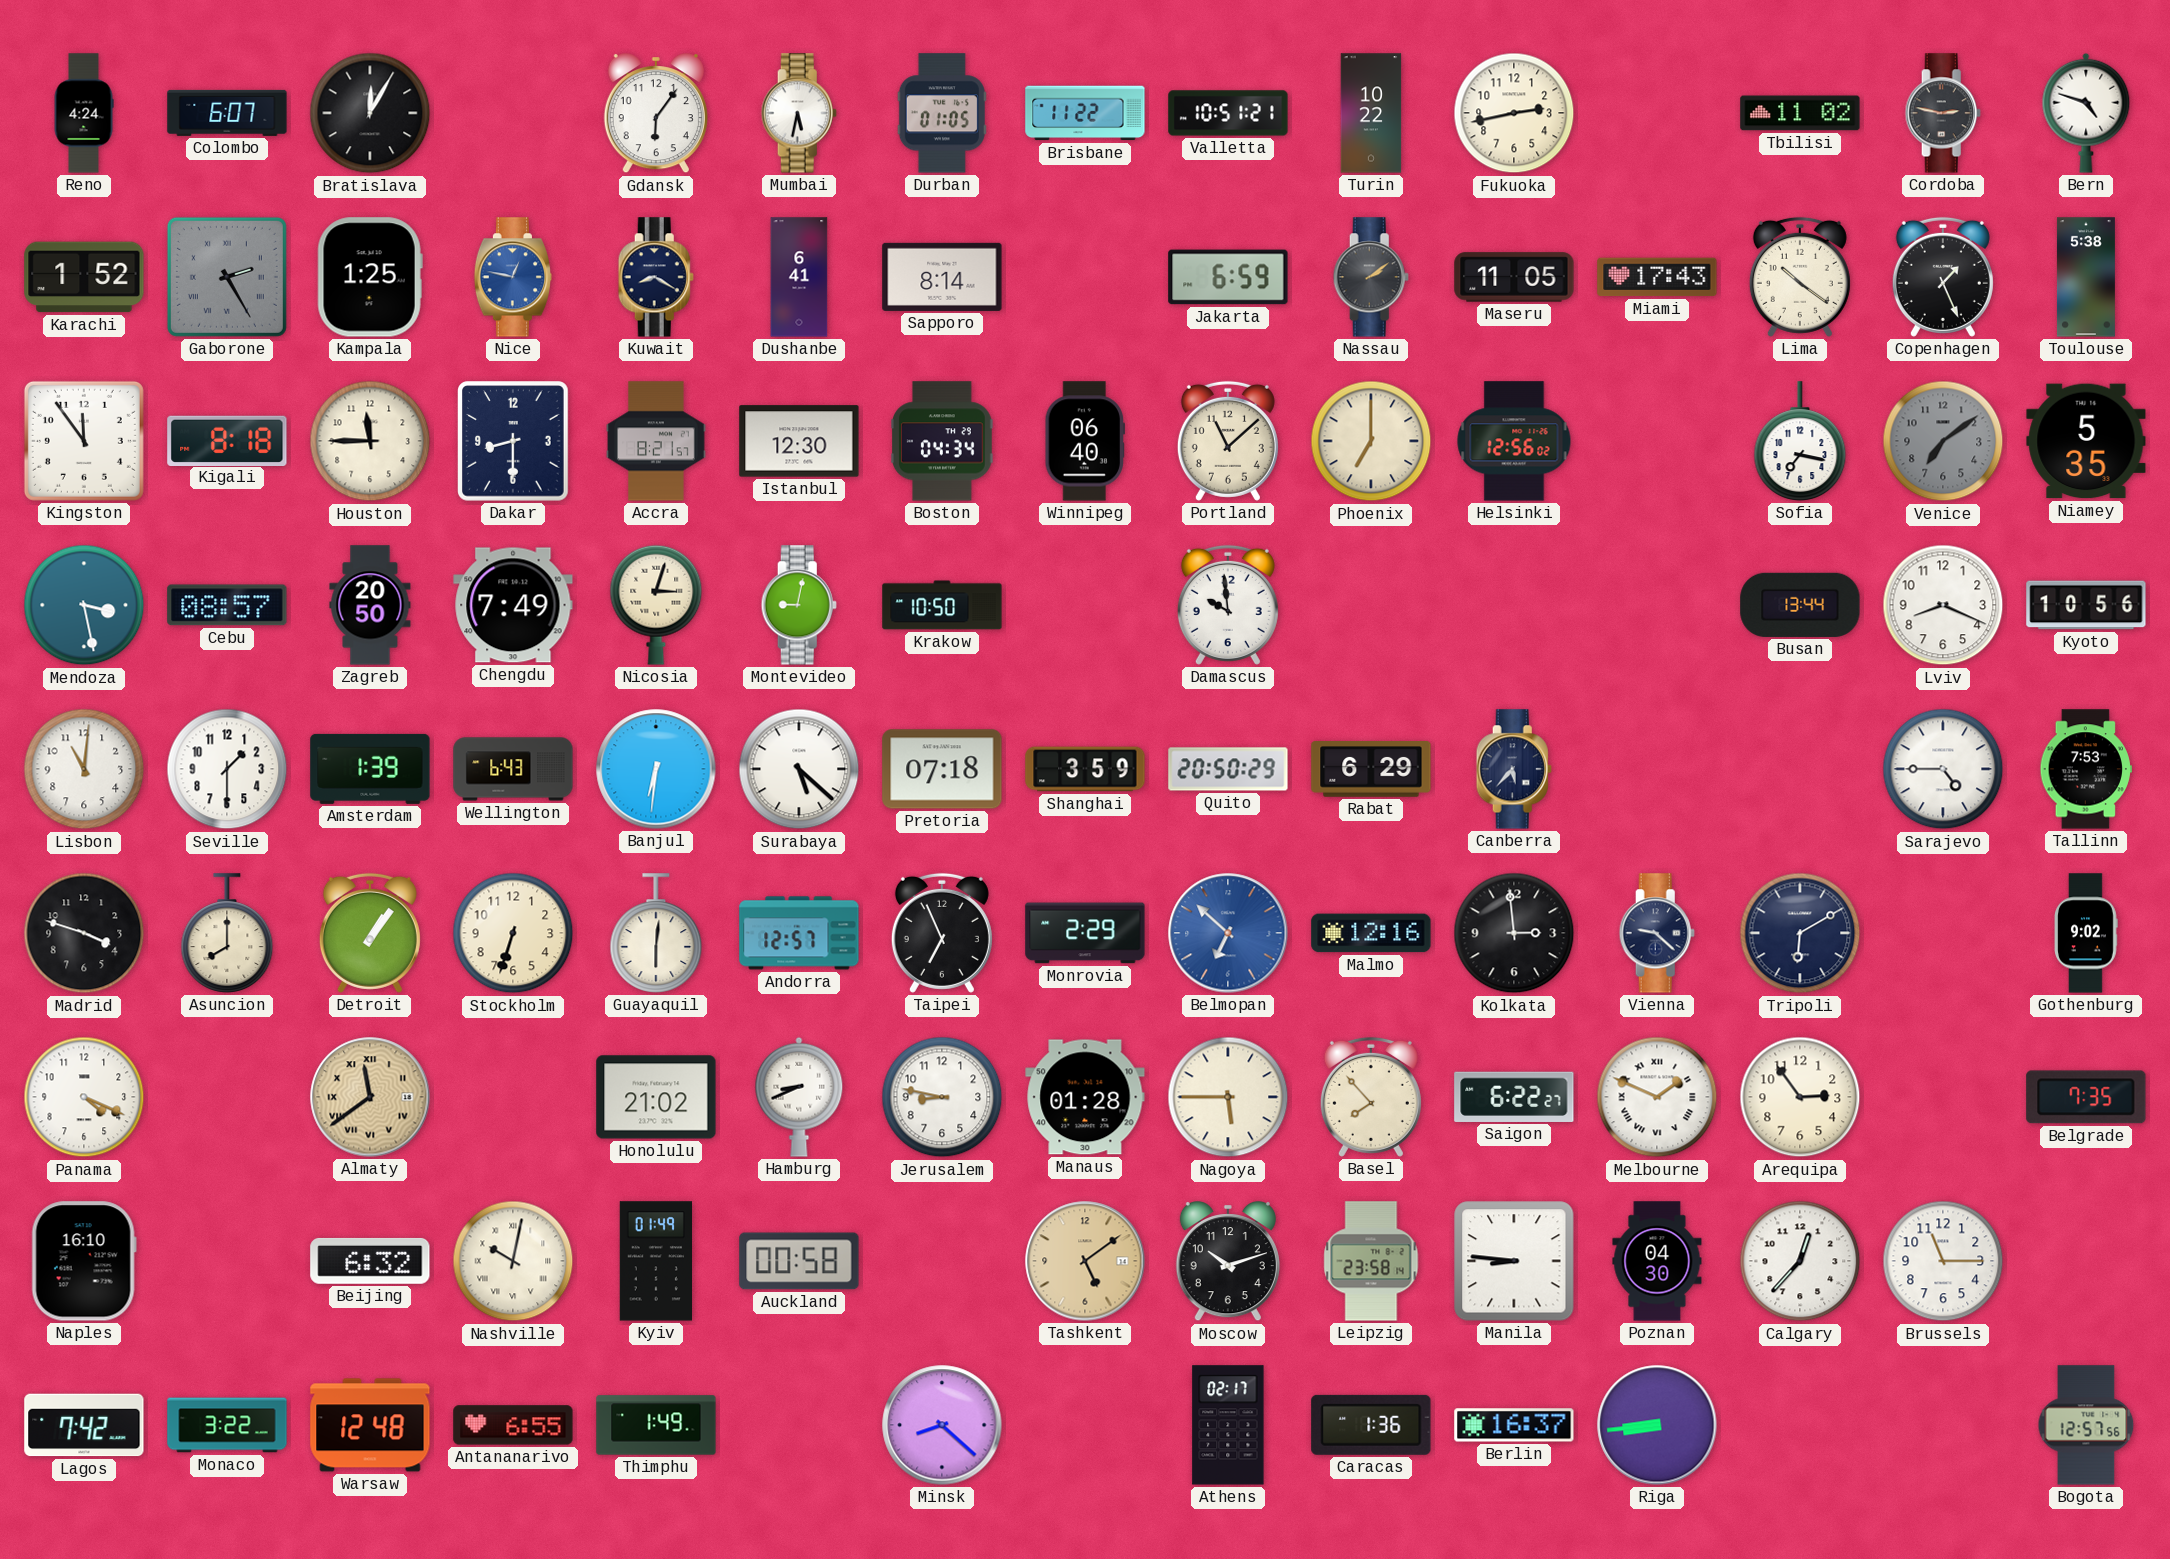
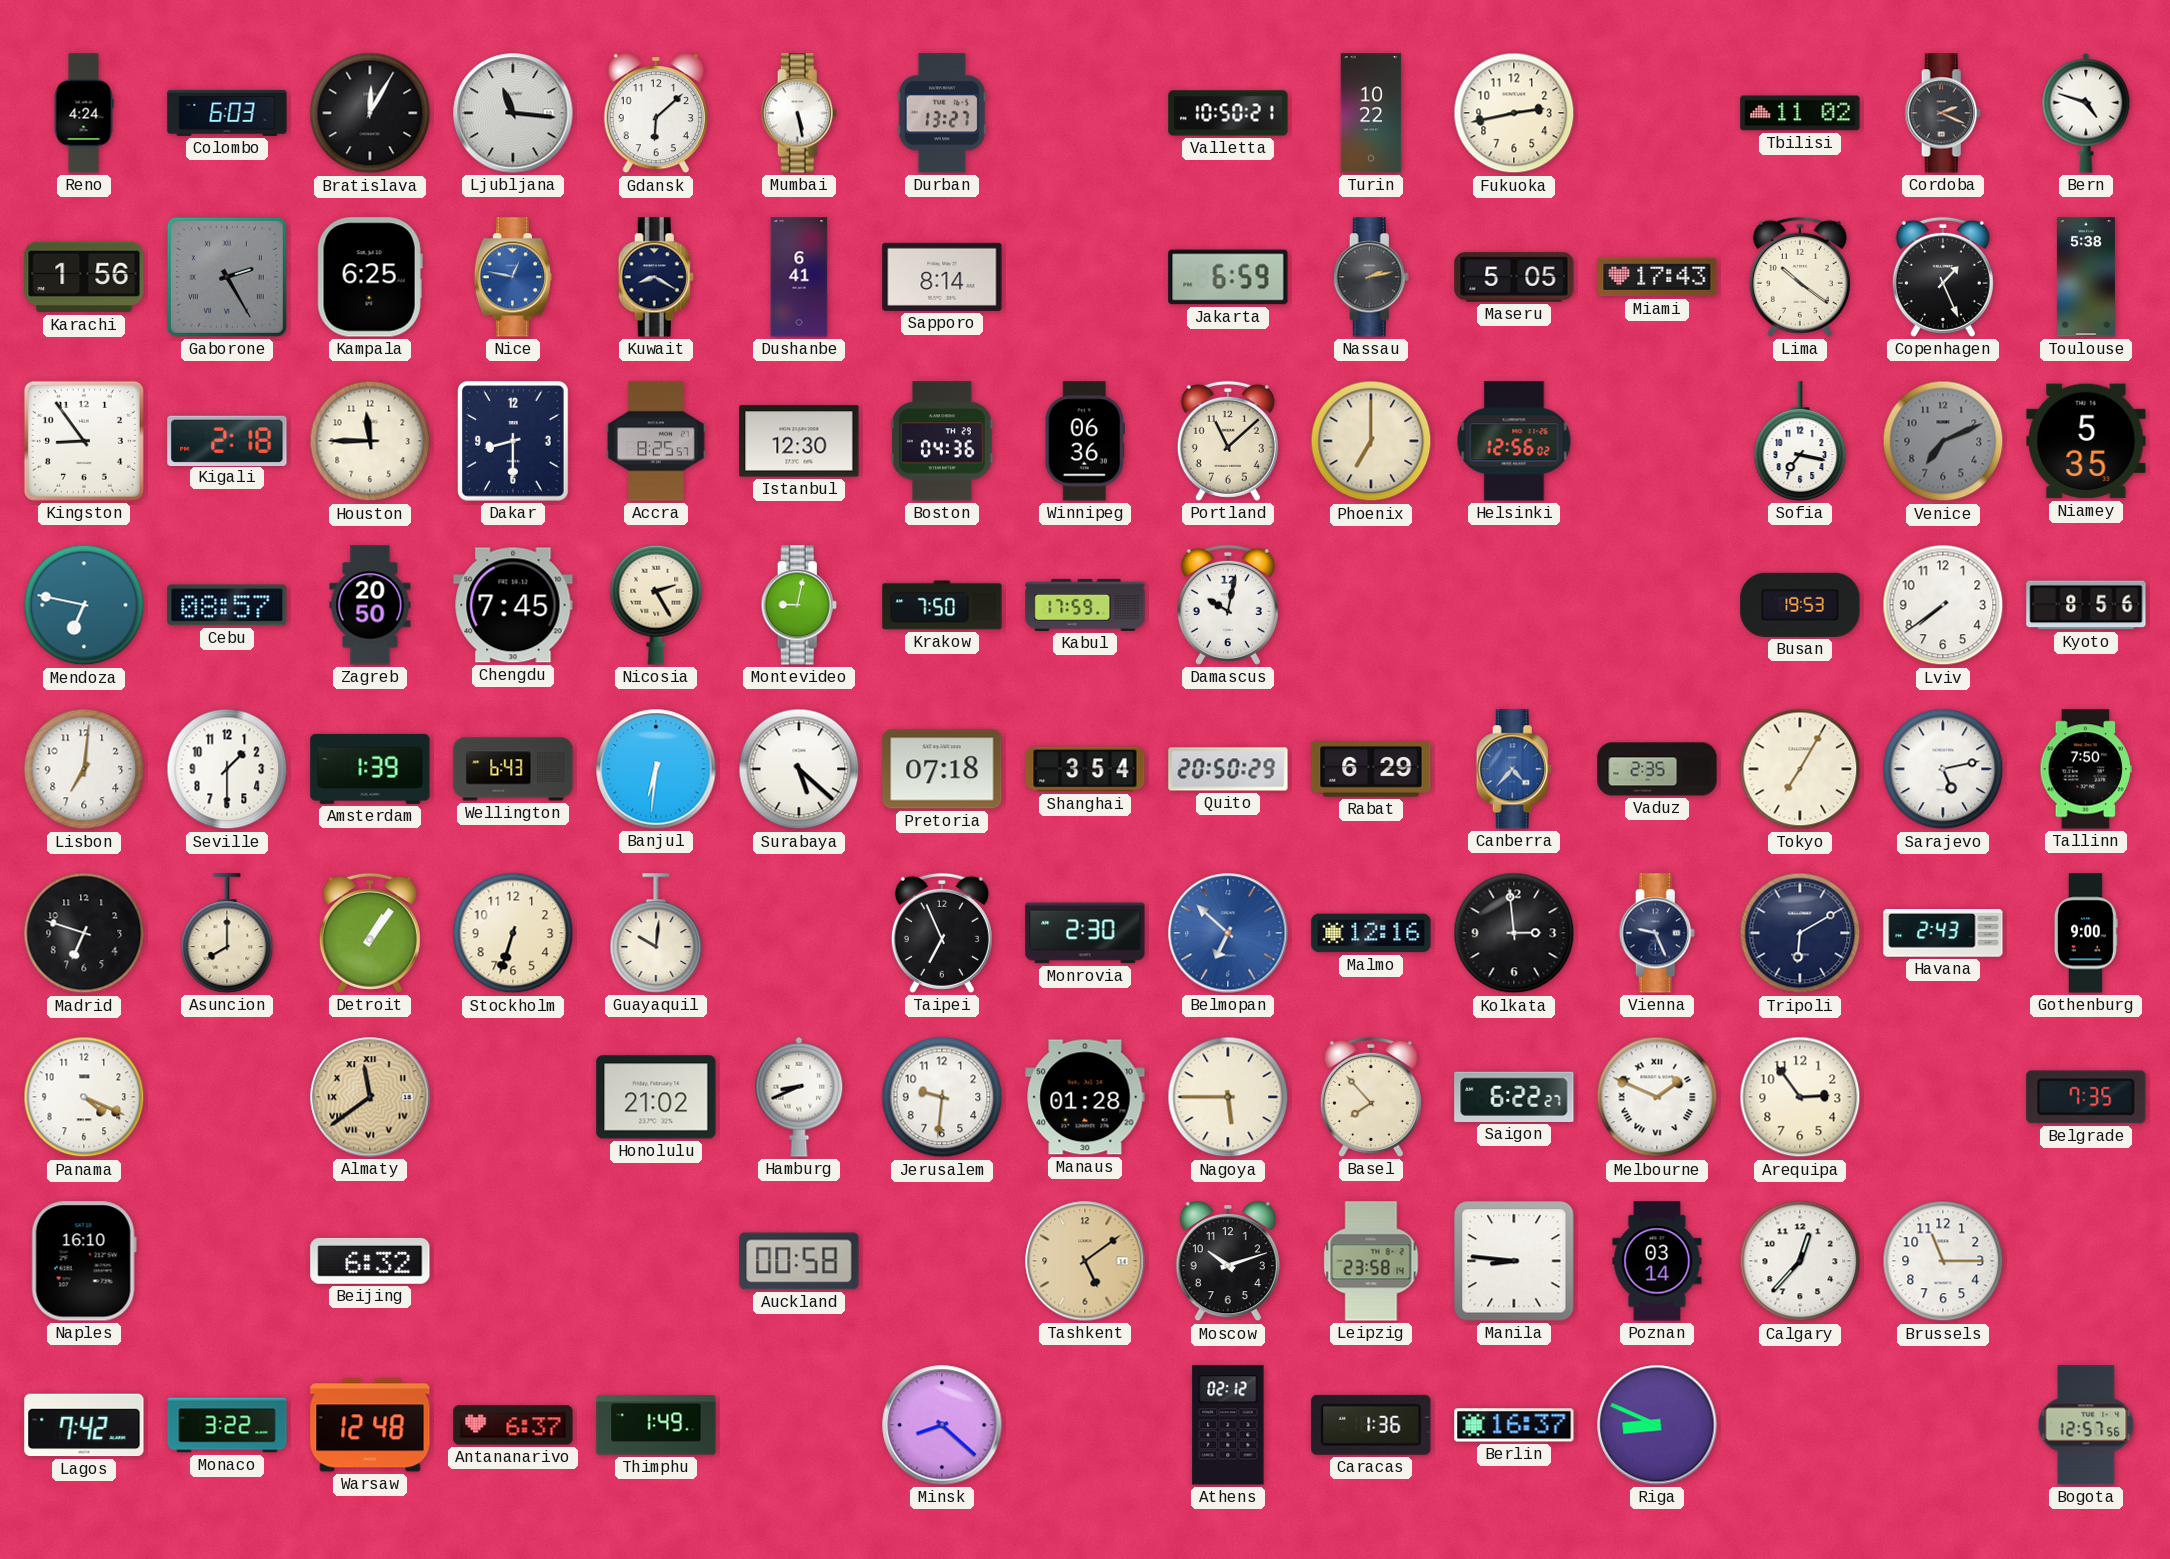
Colombo: 6:07 -> 6:03 (227, 113)
Ljubljana: none -> 11:16 (513, 113)
Gdansk: 6:06 -> 6:08 (656, 114)
Mumbai: 5:32 -> 5:28 (799, 113)
Durban: 01:05 -> 13:27 (942, 113)
Brisbane: 11:22 -> none (1085, 113)
Valletta: 10:51 -> 10:50 (1228, 113)
Cordoba: 2:47 -> 2:19 (1943, 113)
Karachi: 1:52 -> 1:56 (84, 277)
Kampala: 1:25 -> 6:25 (370, 277)
Nassau: 2:09 -> 2:13 (1371, 277)
Maseru: 11:05 -> 5:05 (1514, 277)
Kingston: 11:54 -> 8:54 (84, 441)
Kigali: 8:18 -> 2:18 (227, 440)
Accra: 8:21 -> 8:25 (656, 441)
Boston: 04:34 -> 04:36 (943, 441)
Winnipeg: 06:40 -> 06:36 (1085, 441)
Venice: 7:09 -> 7:11 (1943, 441)
Mendoza: 3:28 -> 6:47 (84, 605)
Chengdu: 7:49 -> 7:45 (513, 605)
Nicosia: 3:03 -> 2:25 (656, 605)
Krakow: 10:50 -> 7:50 (942, 605)
Kabul: none -> 17:59 (1085, 605)
Damascus: 9:59 -> 10:02 (1228, 605)
Busan: 13:44 -> 19:53 (1800, 605)
Lviv: 8:19 -> 7:39 (1943, 605)
Kyoto: 10:56 -> 8:56 (2086, 605)
Lisbon: 11:01 -> 7:01 (84, 769)
Shanghai: 3:59 -> 3:54 (1085, 769)
Canberra: 5:37 -> 4:37 (1514, 769)
Canberra dial: navy -> blue (1514, 769)
Vaduz: none -> 2:35 (1657, 769)
Tokyo: none -> 7:05 (1800, 769)
Sarajevo: 4:45 -> 5:13 (1943, 769)
Tallinn: 7:53 -> 7:50 (2085, 769)
Madrid: 3:48 -> 6:48 (84, 933)
Guayaquil: 6:01 -> 10:01 (656, 933)
Andorra: 12:57 -> none (799, 933)
Monrovia: 2:29 -> 2:30 (1085, 933)
Vienna: 9:22 -> 9:26 (1657, 933)
Havana: none -> 2:43 (1943, 933)
Gothenburg: 9:02 -> 9:00 (2086, 933)
Jerusalem: 8:47 -> 9:31 (942, 1097)
Nashville: 10:02 -> none (513, 1261)
Kyiv: 01:49 -> none (655, 1261)
Poznan: 04:30 -> 03:14 (1657, 1261)
Antananarivo: 6:55 -> 6:37 (513, 1425)
Athens: 02:17 -> 02:12 (1228, 1425)
Riga: 8:44 -> 8:49 (1657, 1425)
